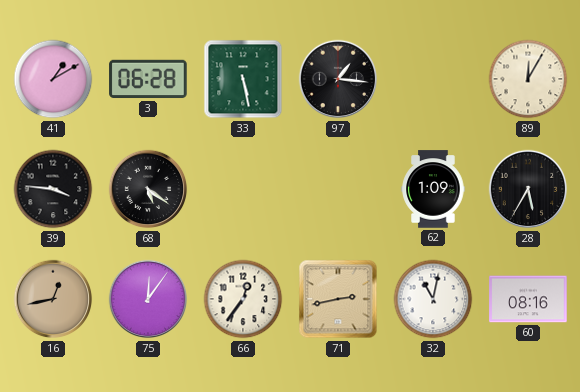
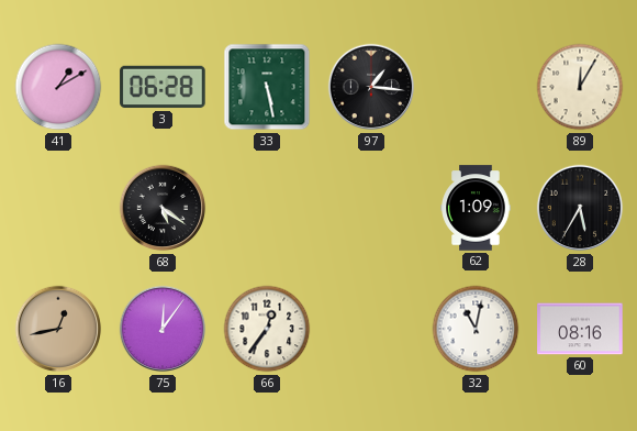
39: 3:46 -> none (53, 189)
71: 2:43 -> none (338, 299)
